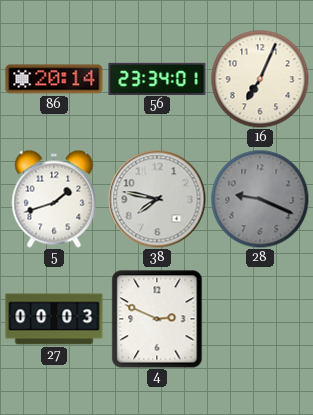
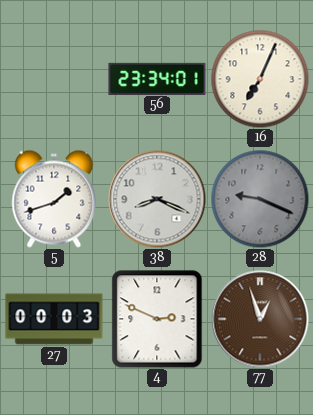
86: 20:14 -> none (54, 79)
38: 7:47 -> 8:19 (157, 199)
77: none -> 12:57 (260, 319)
